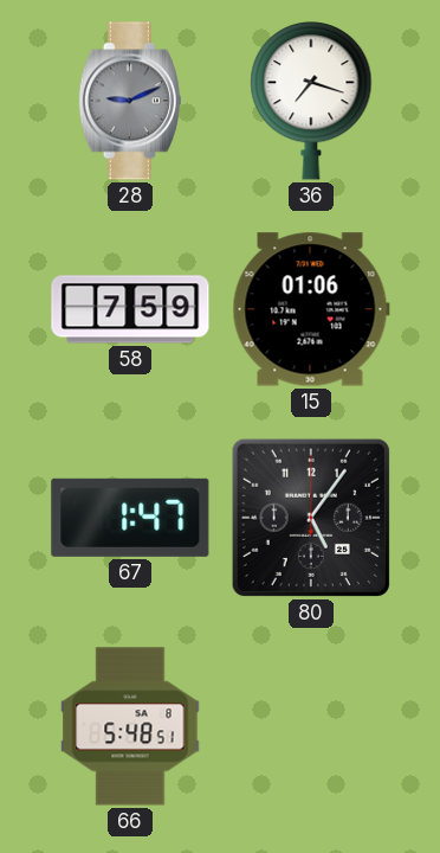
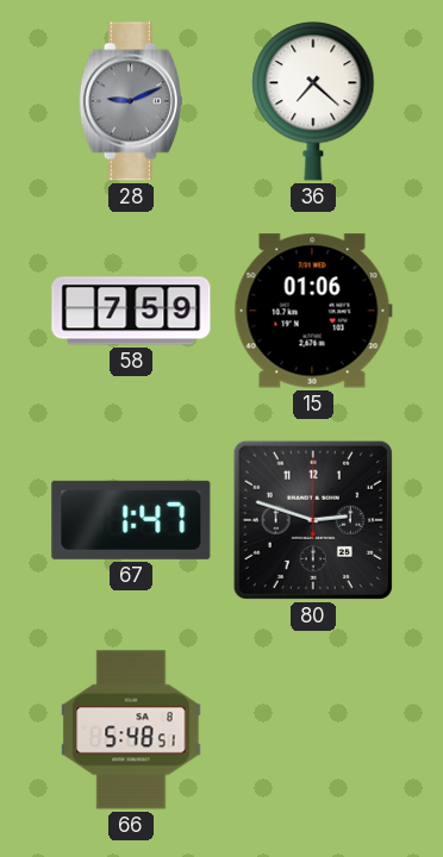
36: 7:18 -> 7:22 (313, 101)
80: 5:06 -> 2:48 (313, 520)
